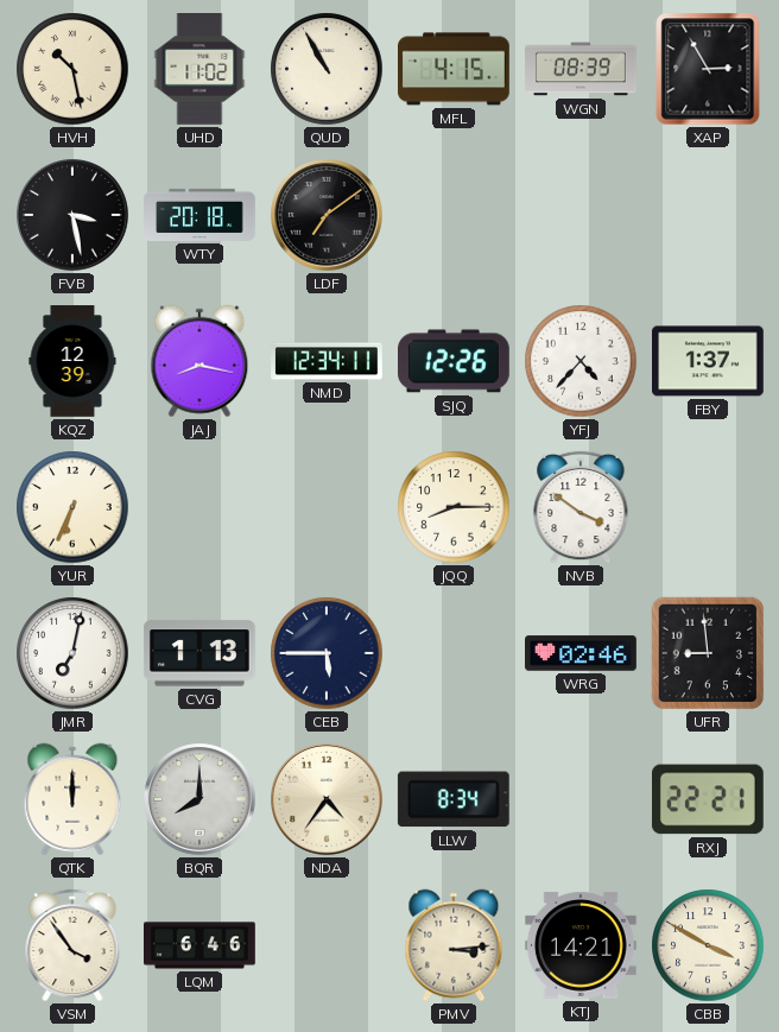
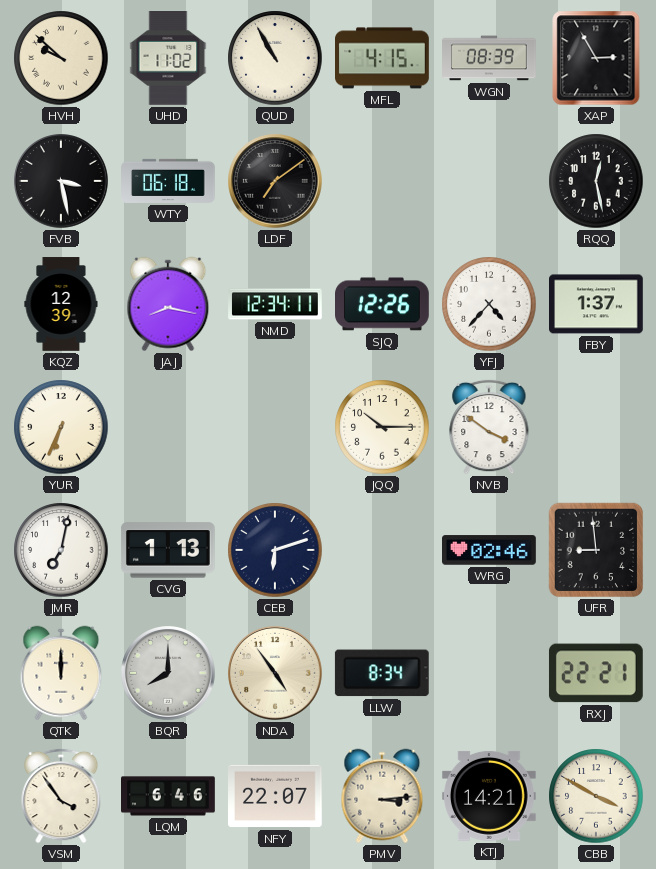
HVH: 10:28 -> 9:52 (61, 58)
WTY: 20:18 -> 06:18 (168, 181)
RQQ: none -> 12:28 (596, 181)
JQQ: 8:15 -> 10:15 (382, 427)
CEB: 5:45 -> 6:12 (275, 550)
NDA: 4:36 -> 4:54 (275, 673)
NFY: none -> 22:07 (276, 796)
